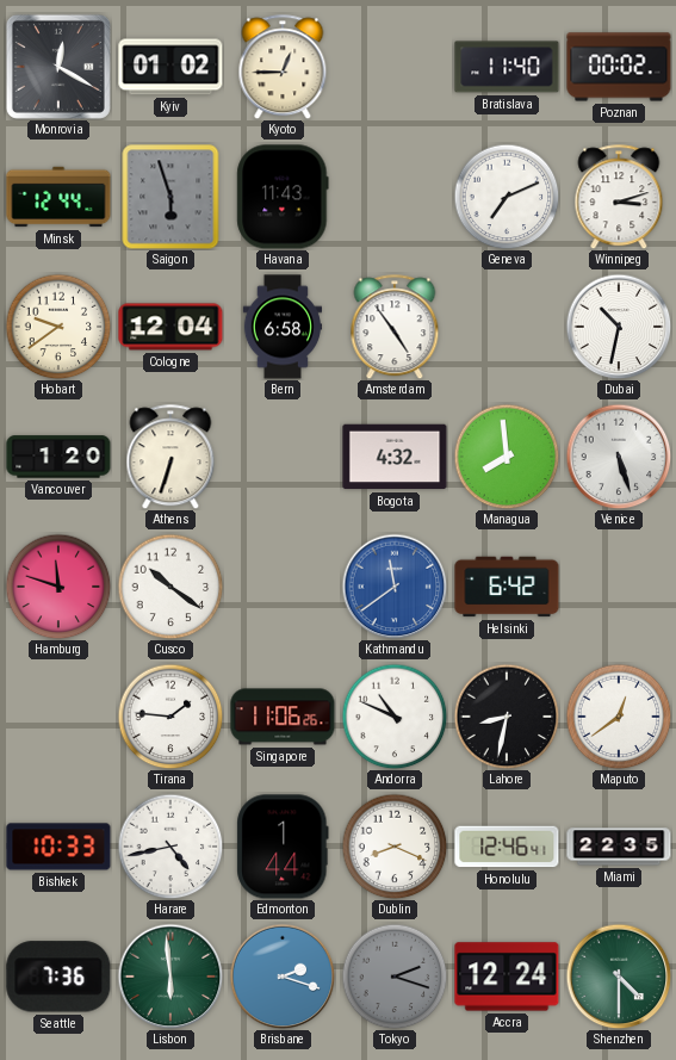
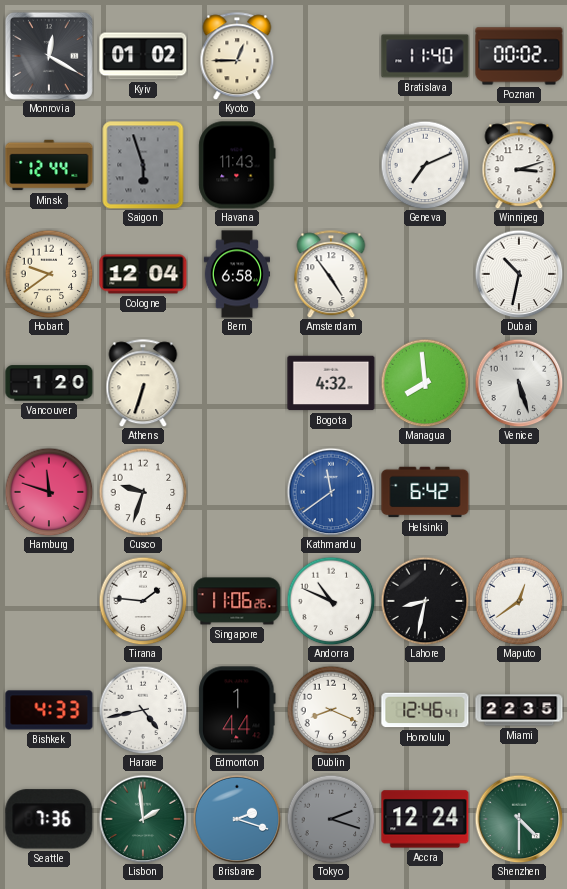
Cusco: 10:21 -> 9:33 (143, 492)
Bishkek: 10:33 -> 4:33 (49, 710)
Lisbon: 5:59 -> 1:59 (143, 819)
